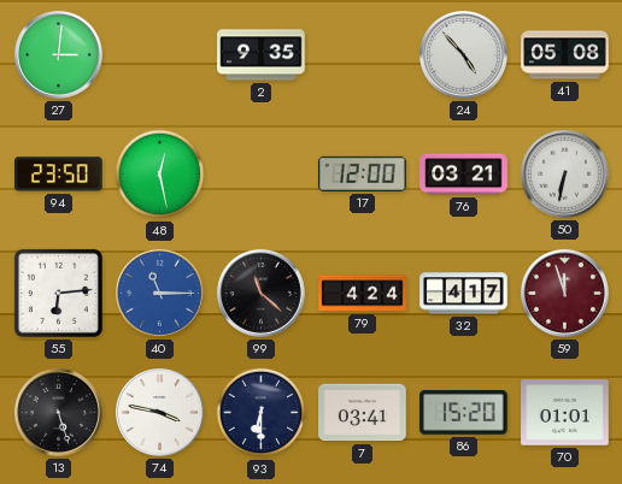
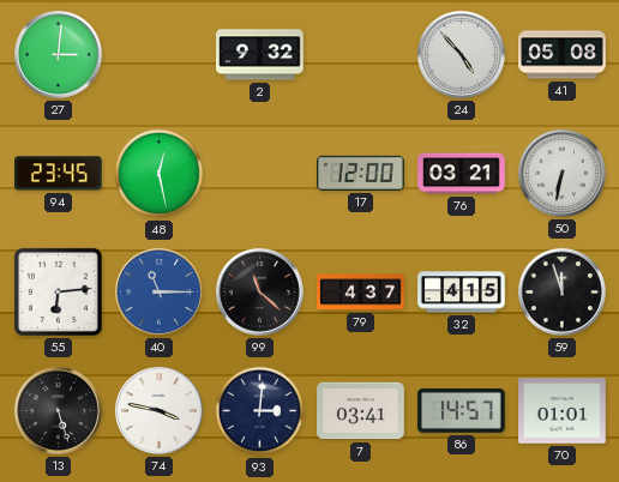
2: 9:35 -> 9:32 (260, 55)
94: 23:50 -> 23:45 (59, 174)
79: 4:24 -> 4:37 (361, 293)
32: 4:17 -> 4:15 (462, 293)
59 dial: burgundy -> black (561, 291)
93: 6:30 -> 3:01 (260, 411)
86: 15:20 -> 14:57 (462, 411)
